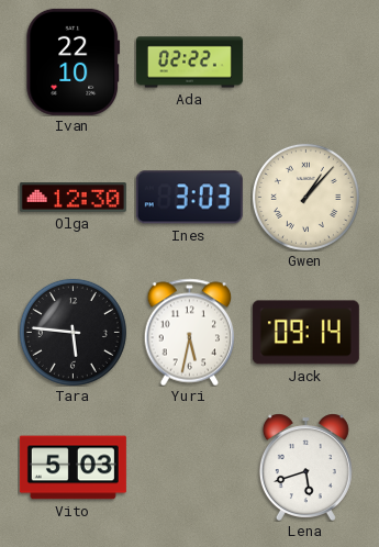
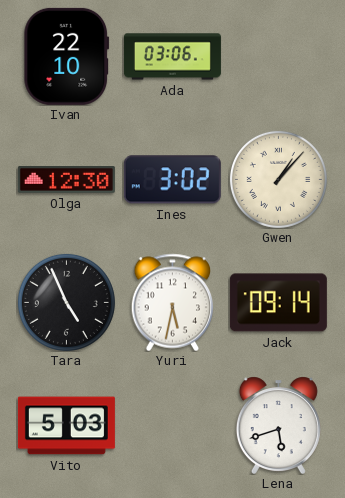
Ada: 02:22 -> 03:06 (172, 57)
Ines: 3:03 -> 3:02 (172, 180)
Tara: 5:46 -> 4:56 (66, 302)
